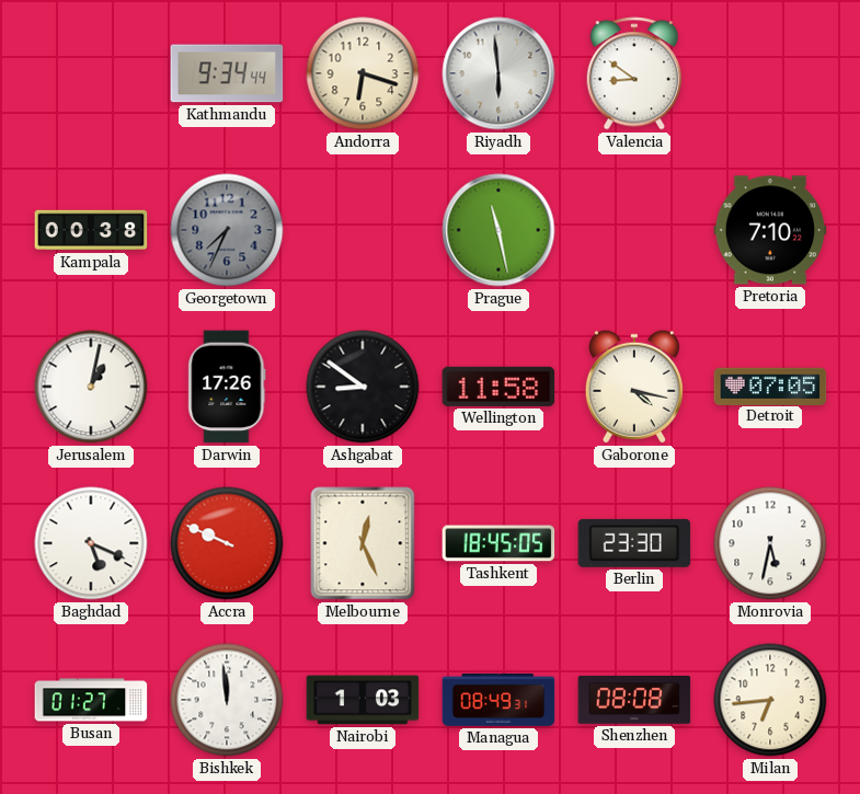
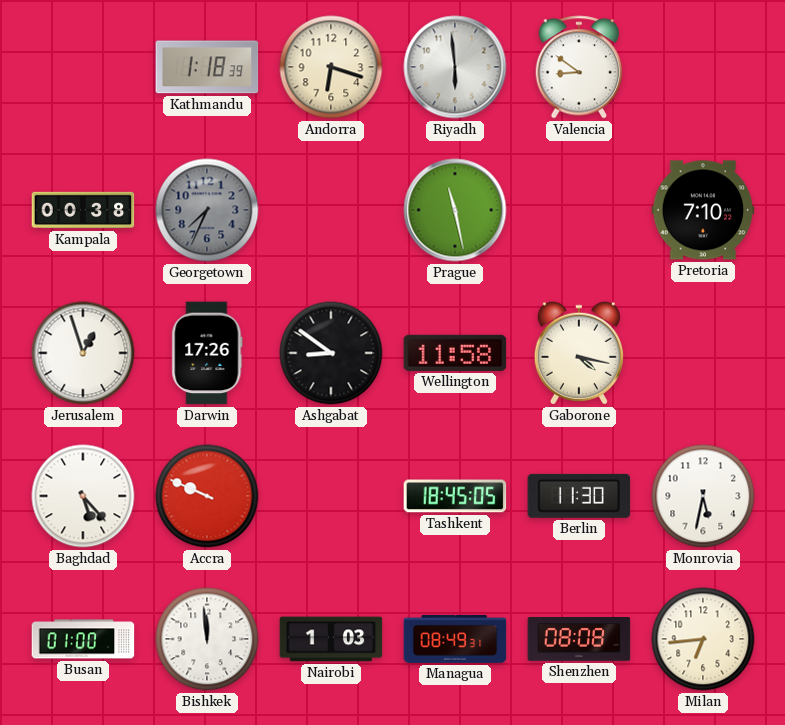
Kathmandu: 9:34 -> 1:18 (207, 67)
Jerusalem: 1:02 -> 12:57 (83, 353)
Detroit: 07:05 -> none (770, 386)
Baghdad: 5:19 -> 5:23 (83, 496)
Melbourne: 12:26 -> none (363, 543)
Berlin: 23:30 -> 11:30 (579, 496)
Busan: 01:27 -> 01:00 (83, 639)
